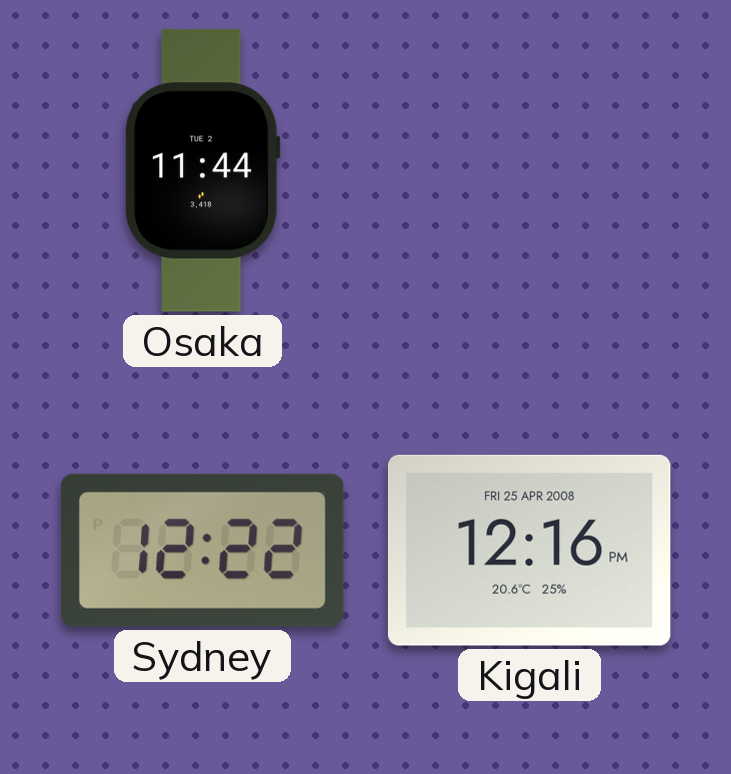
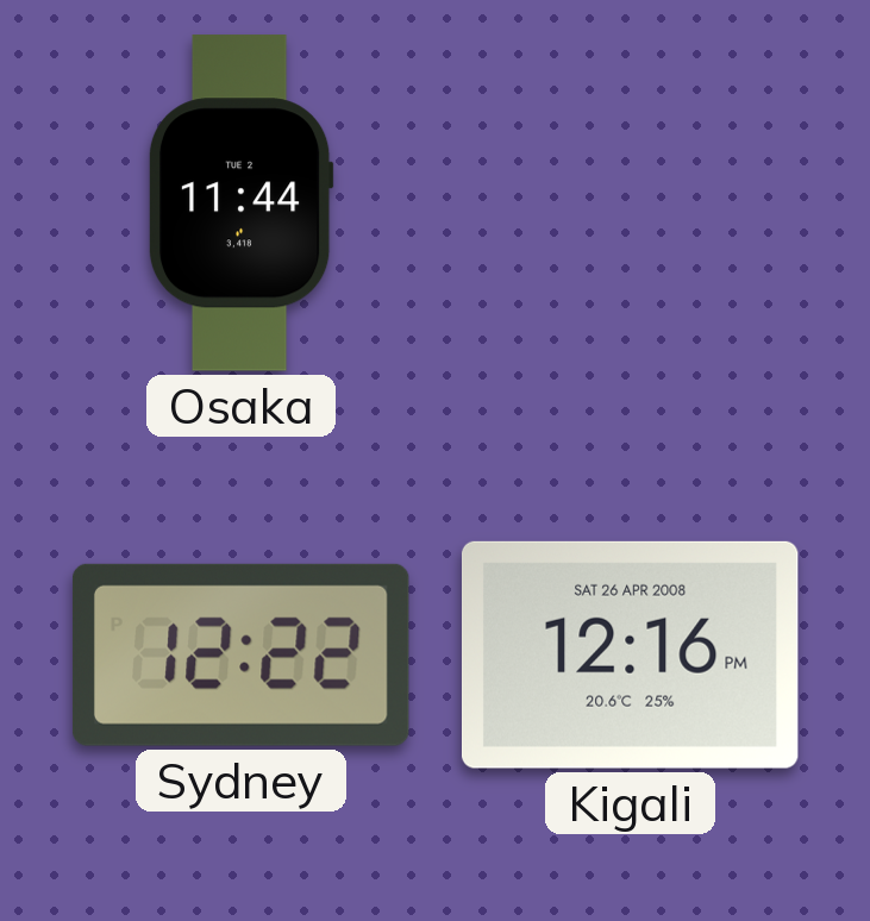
Kigali date: FRI 25 APR 2008 -> SAT 26 APR 2008 (630, 654)
